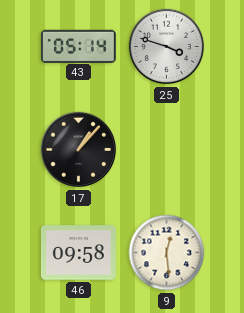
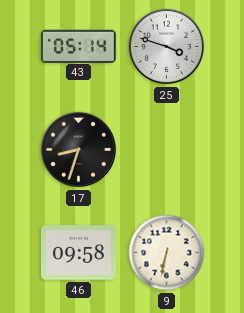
17: 1:07 -> 8:33 (79, 150)
9: 12:29 -> 6:32 (167, 253)
